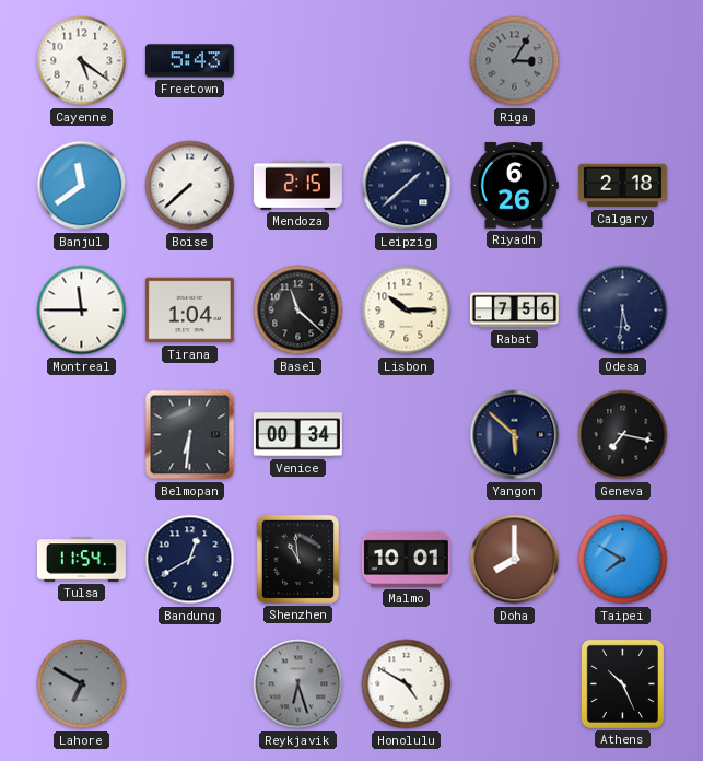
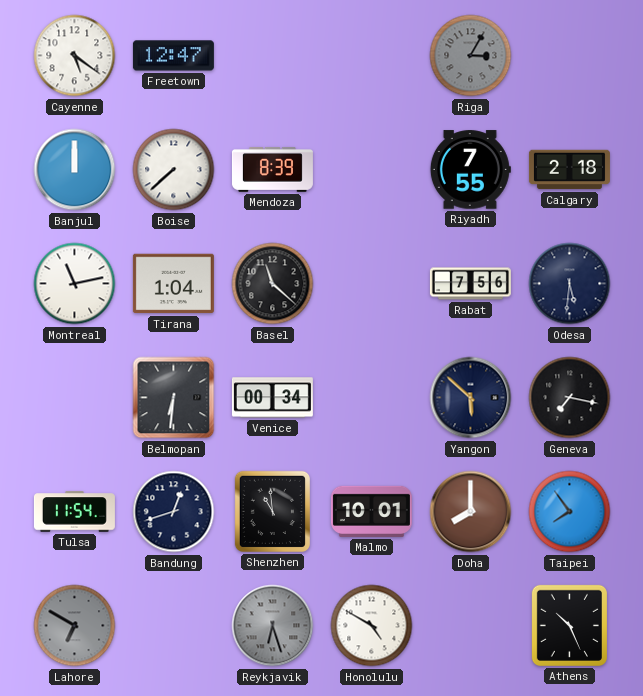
Freetown: 5:43 -> 12:47 (173, 56)
Banjul: 11:39 -> 12:00 (75, 170)
Mendoza: 2:15 -> 8:39 (272, 169)
Leipzig: 1:38 -> none (407, 186)
Riyadh: 6:26 -> 7:55 (470, 170)
Montreal: 11:45 -> 11:13 (75, 284)
Lisbon: 10:15 -> none (407, 311)
Bandung: 12:40 -> 12:42 (174, 512)
Taipei: 7:50 -> 7:54 (570, 512)
